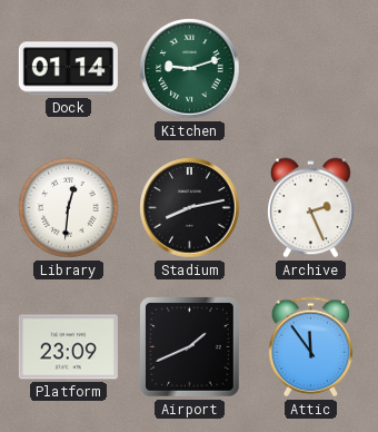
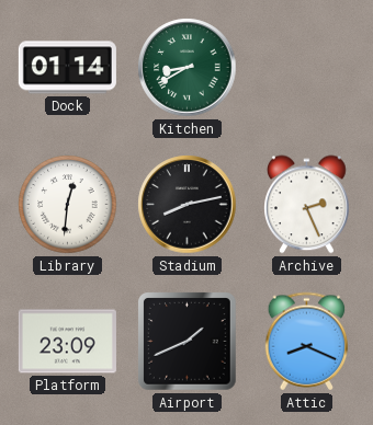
Kitchen: 9:12 -> 8:40 (188, 68)
Attic: 11:54 -> 8:19 (307, 342)
